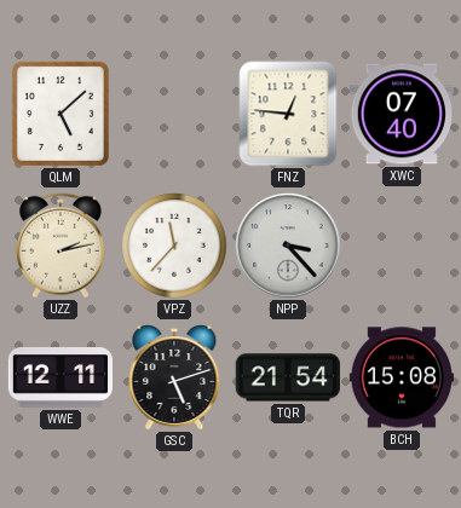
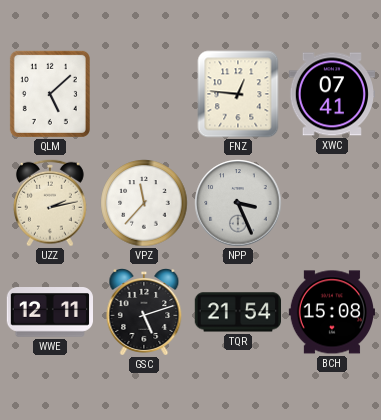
XWC: 07:40 -> 07:41 (331, 94)
NPP: 3:23 -> 3:26 (238, 203)
